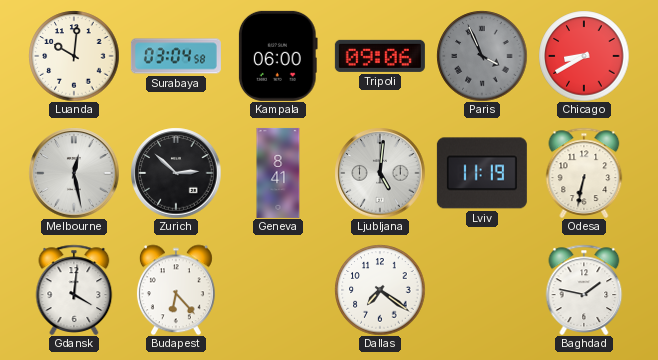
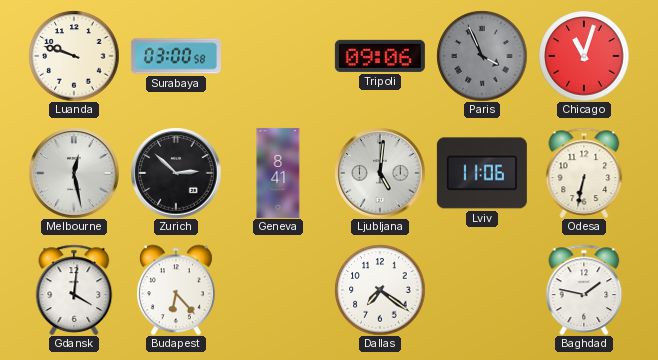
Luanda: 10:01 -> 9:48 (74, 56)
Surabaya: 03:04 -> 03:00 (176, 56)
Kampala: 06:00 -> none (278, 56)
Chicago: 8:40 -> 11:03 (584, 56)
Lviv: 11:19 -> 11:06 (482, 173)
